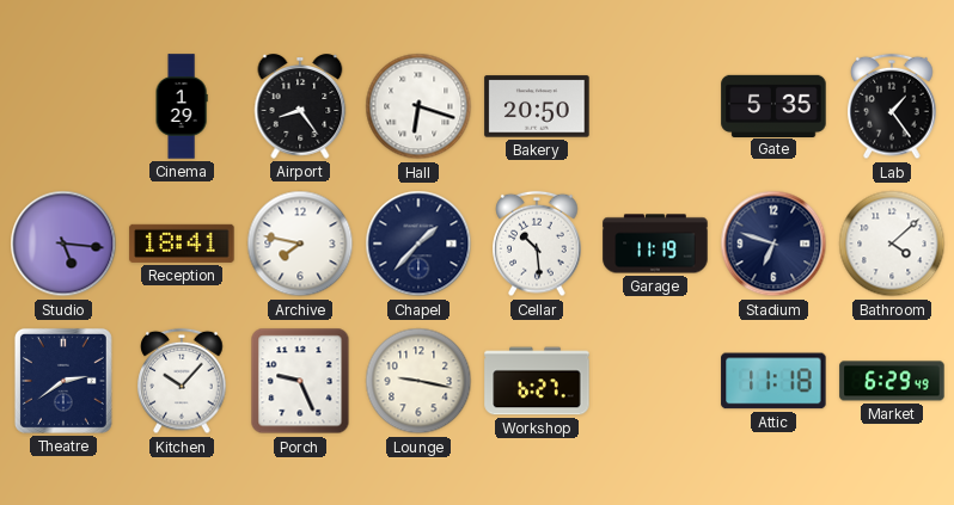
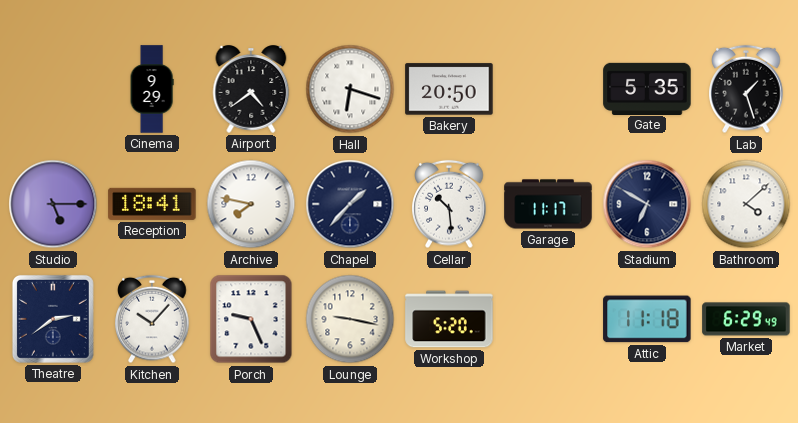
Cinema: 1:29 -> 9:29 (152, 89)
Airport: 8:24 -> 4:39 (251, 89)
Lab: 1:24 -> 1:27 (746, 89)
Studio: 5:16 -> 5:15 (53, 204)
Garage: 11:19 -> 11:17 (548, 204)
Stadium: 6:48 -> 6:50 (647, 204)
Workshop: 6:27 -> 5:20 (449, 319)
